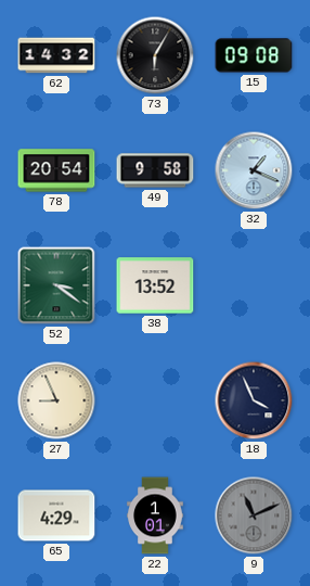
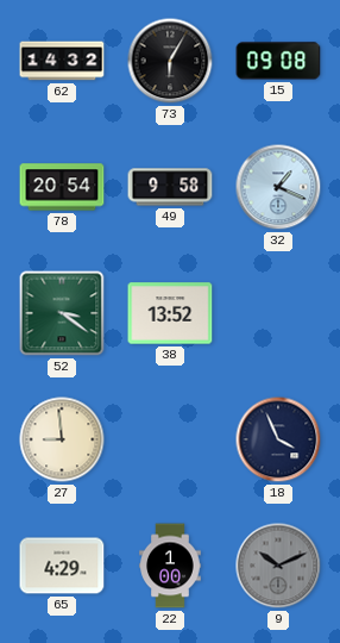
27: 8:56 -> 8:59 (62, 439)
22: 1:01 -> 1:00 (170, 566)
9: 11:11 -> 10:11 (278, 566)
